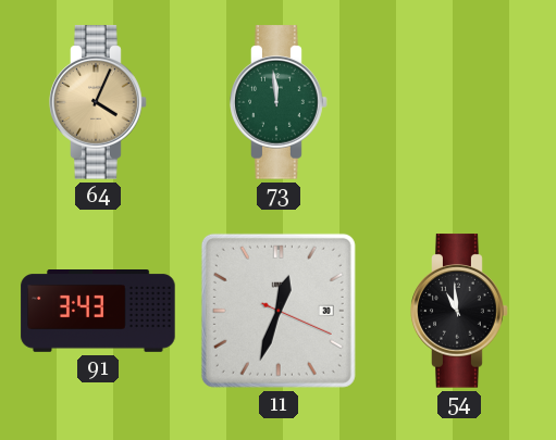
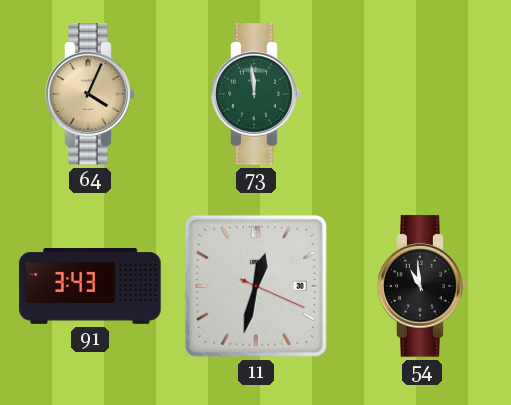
11: 12:33 -> 12:32 (256, 286)
